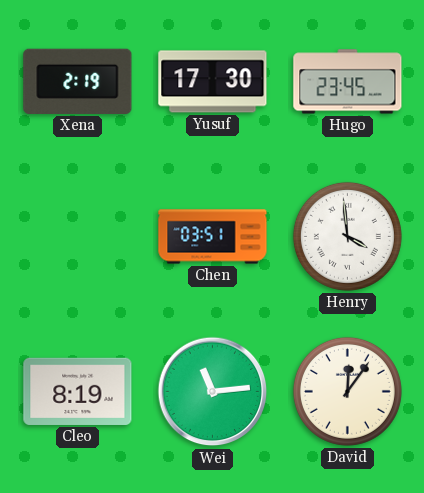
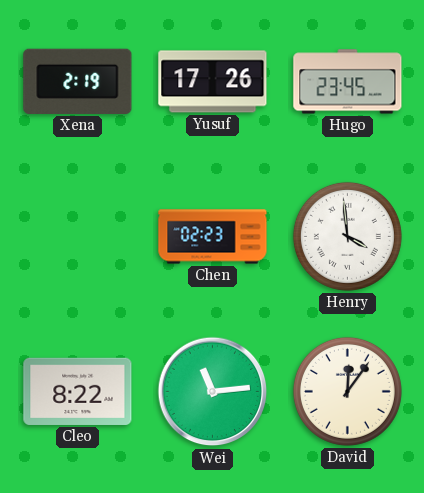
Yusuf: 17:30 -> 17:26 (213, 82)
Chen: 03:51 -> 02:23 (213, 237)
Cleo: 8:19 -> 8:22 (78, 391)
